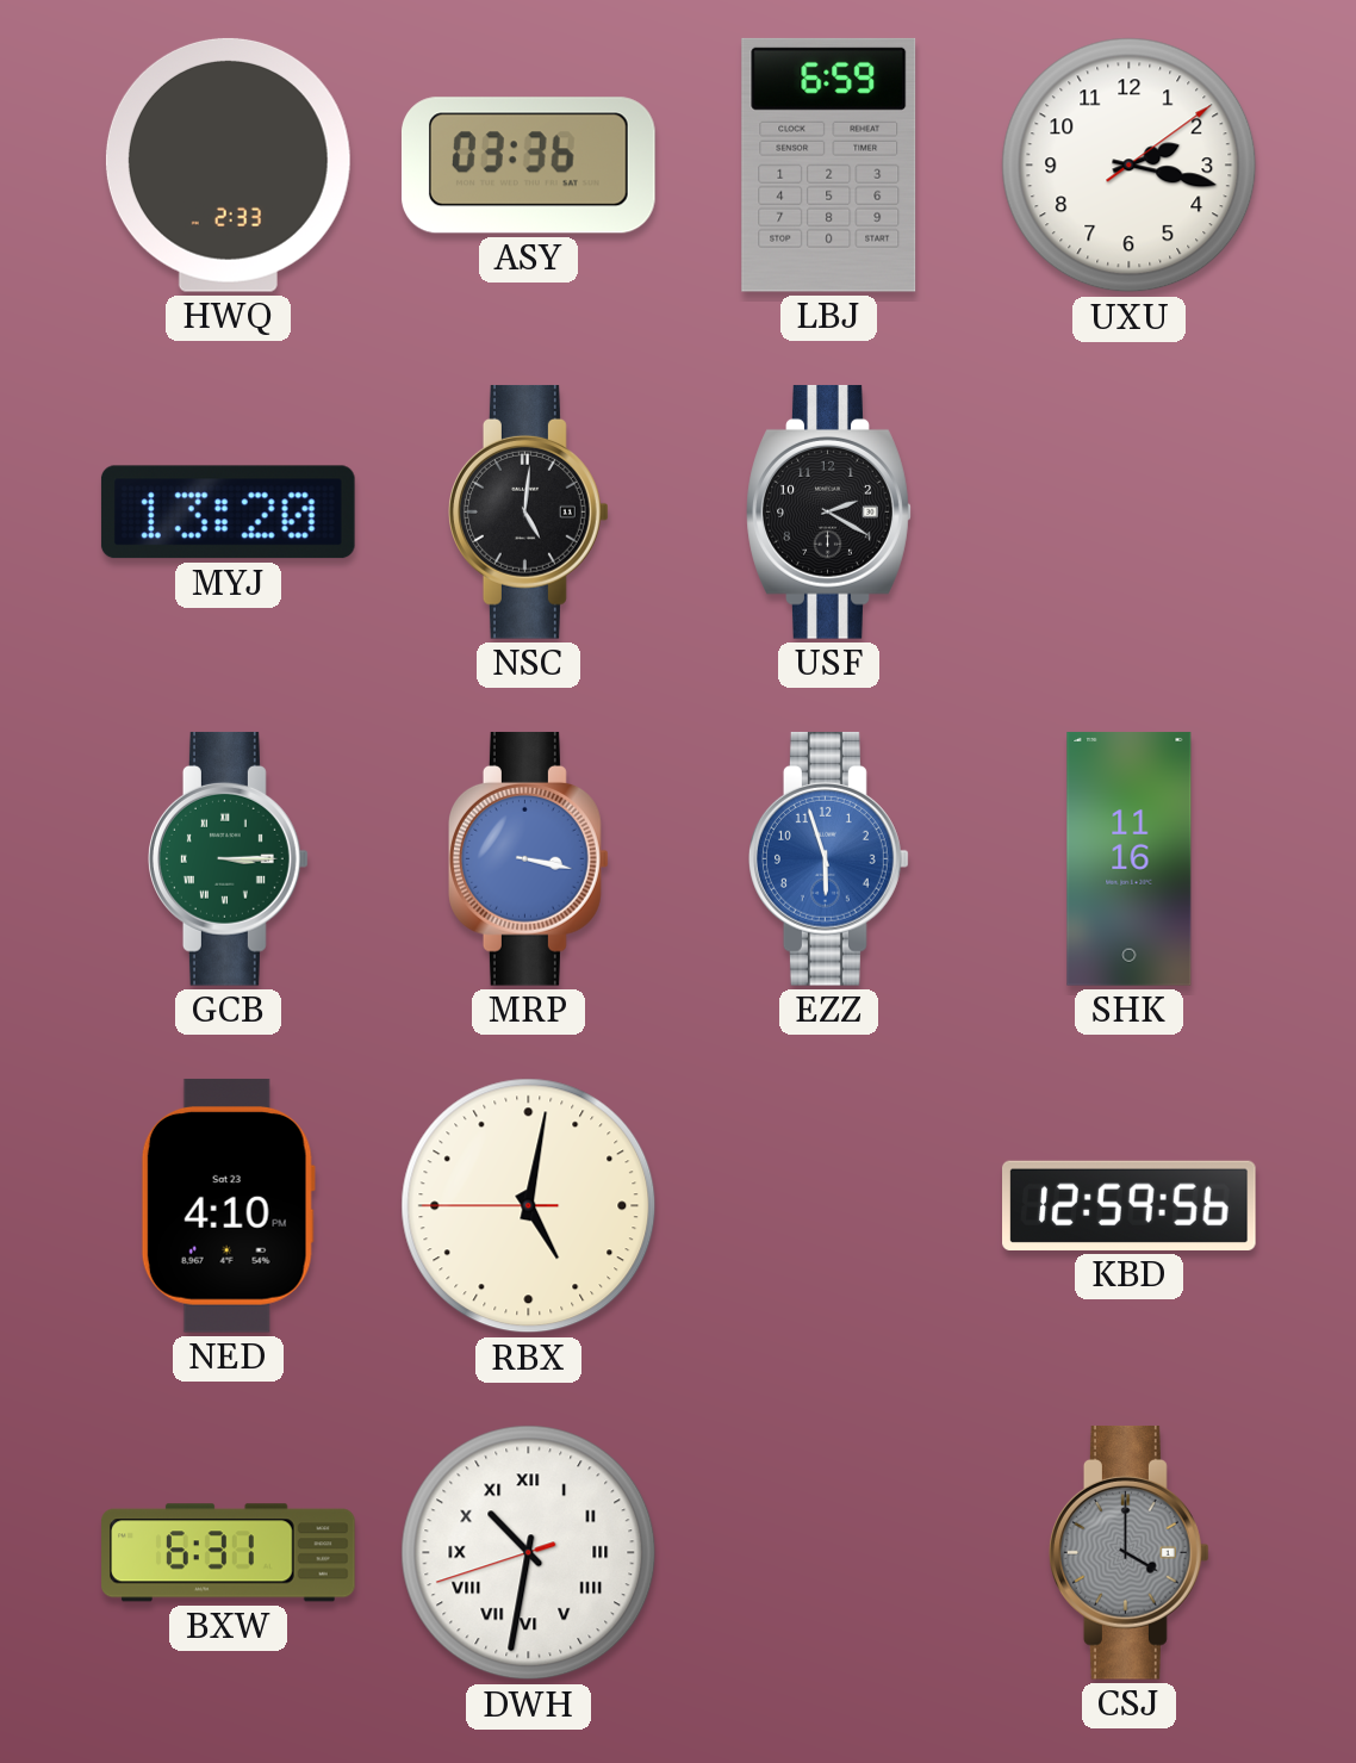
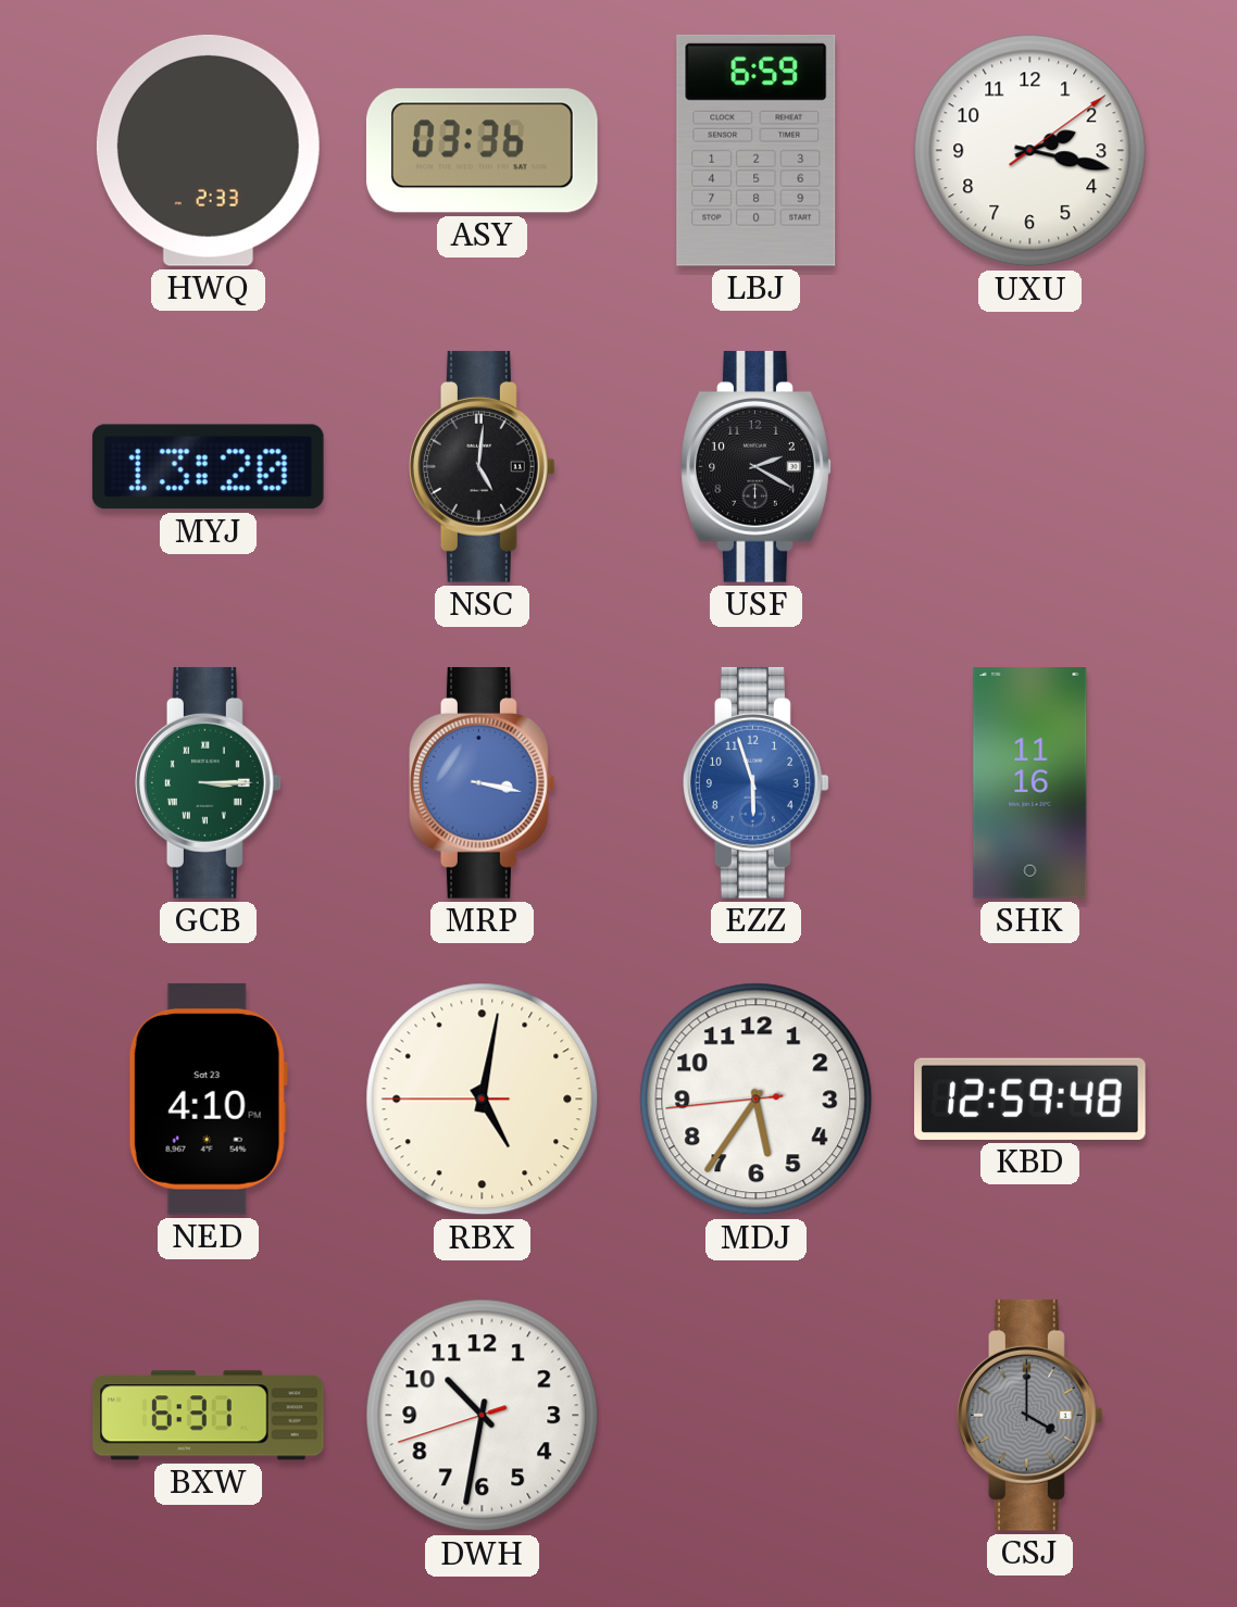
MDJ: none -> 5:35 (757, 1100)
KBD: 12:59:56 -> 12:59:48 (1030, 1098)
DWH numerals: Roman -> Arabic (483, 1416)
